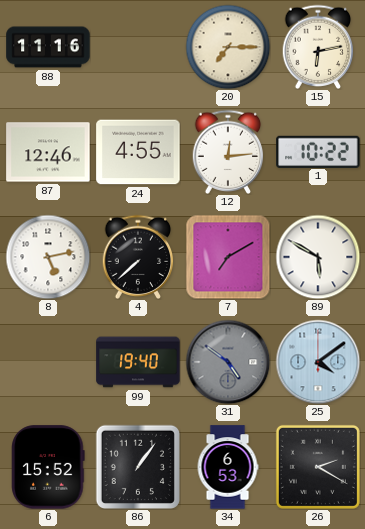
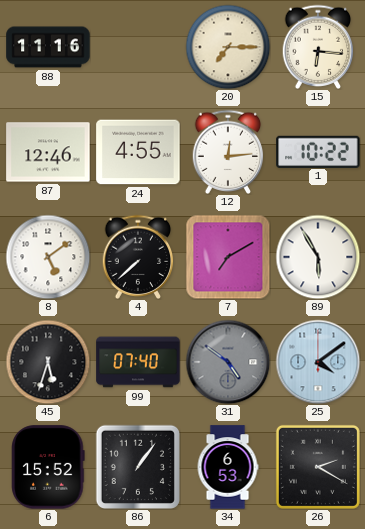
15: 6:13 -> 6:16 (318, 46)
8: 5:13 -> 5:09 (48, 257)
89: 5:50 -> 5:55 (318, 257)
45: none -> 5:33 (48, 362)
99: 19:40 -> 07:40 (138, 362)
